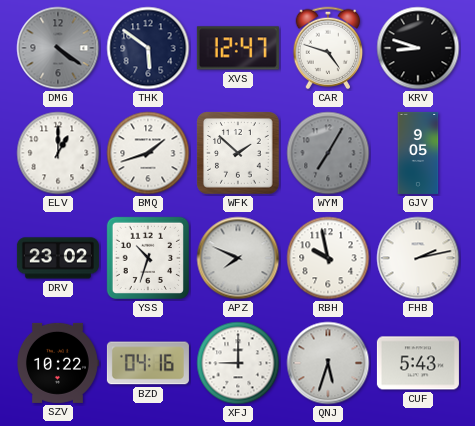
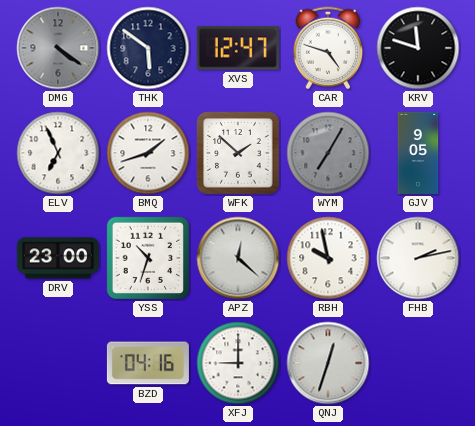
KRV: 8:48 -> 11:48 (418, 48)
ELV: 1:00 -> 6:56 (58, 153)
DRV: 23:02 -> 23:00 (58, 258)
APZ: 7:49 -> 12:22 (238, 258)
SZV: 10:22 -> none (58, 363)
QNJ: 5:33 -> 12:33 (328, 363)
CUF: 5:43 -> none (418, 363)
